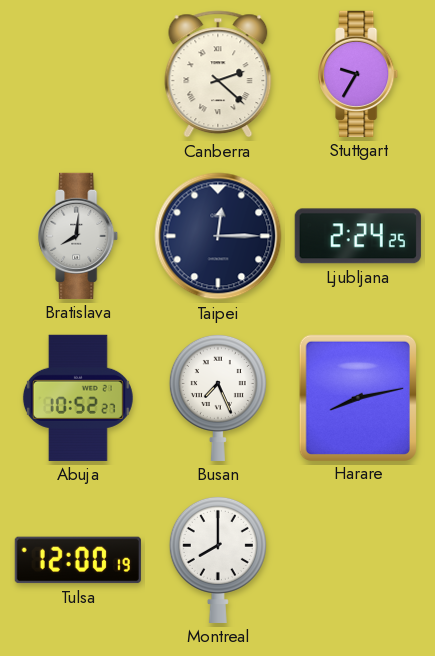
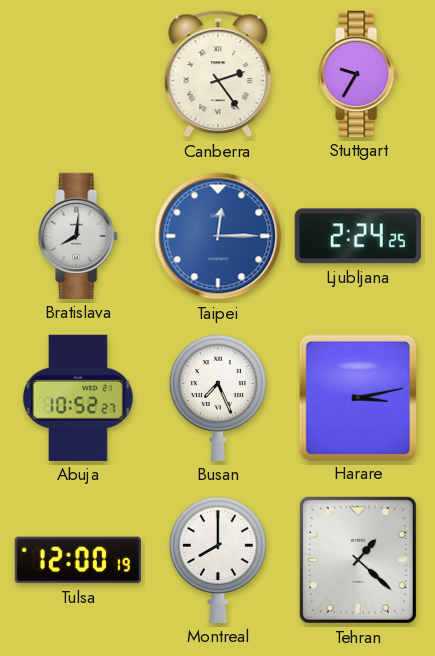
Canberra: 2:22 -> 2:24 (218, 74)
Taipei dial: navy -> blue (218, 236)
Harare: 8:13 -> 3:13 (358, 397)
Tehran: none -> 1:22 (358, 560)
